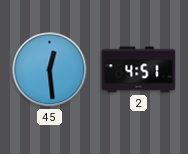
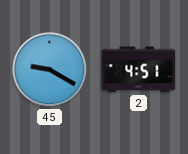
45: 12:29 -> 9:20 (50, 70)
